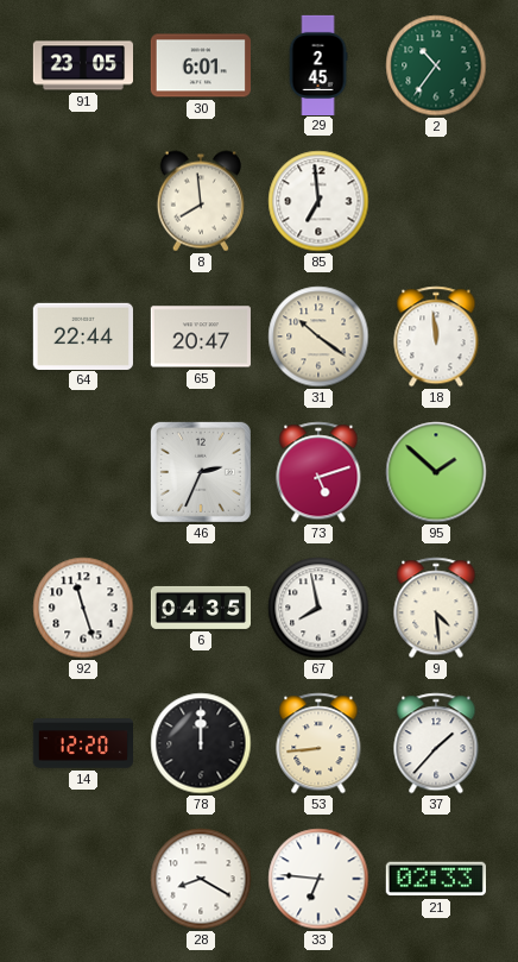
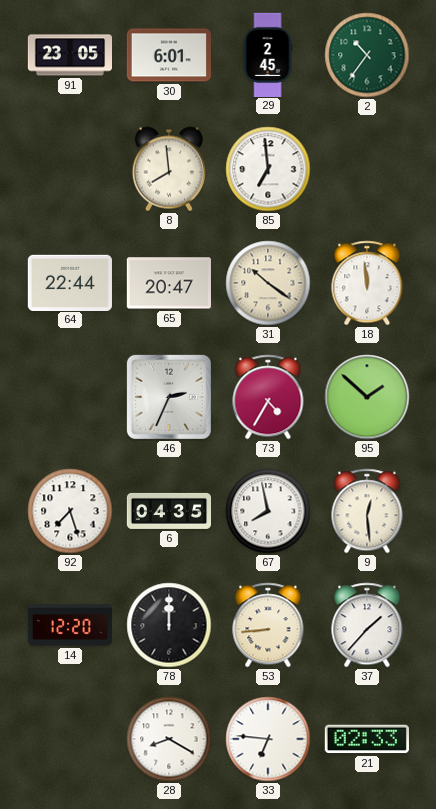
73: 5:12 -> 4:35 (268, 397)
92: 11:27 -> 7:27 (70, 511)
9: 4:29 -> 12:29 (367, 511)
